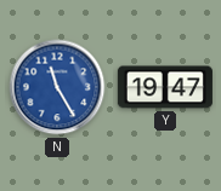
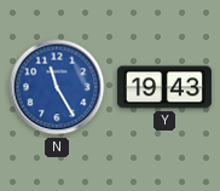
Y: 19:47 -> 19:43 (164, 87)
